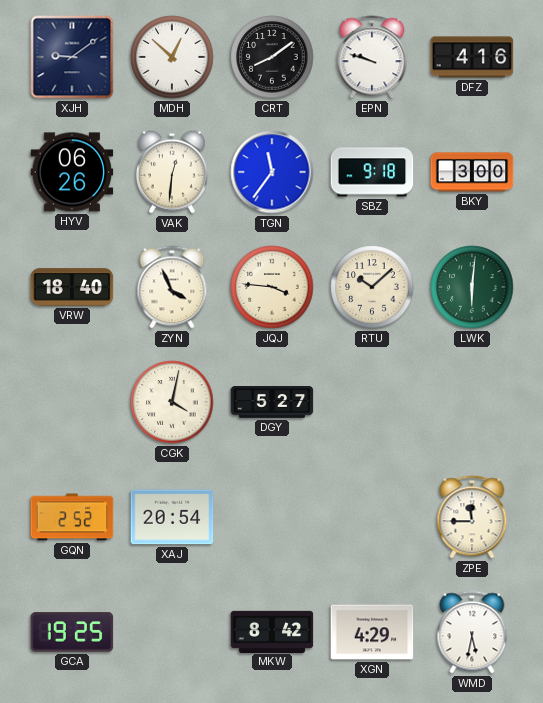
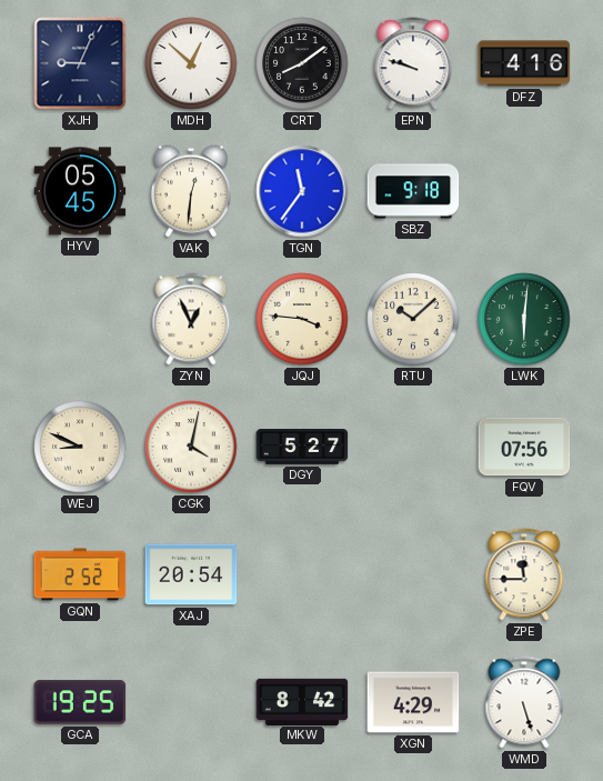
XJH: 9:09 -> 9:04 (80, 63)
HYV: 06:26 -> 05:45 (80, 191)
BKY: 3:00 -> none (472, 172)
VRW: 18:40 -> none (72, 287)
ZYN: 3:56 -> 12:56 (191, 319)
WEJ: none -> 8:49 (80, 447)
FQV: none -> 07:56 (524, 447)
WMD: 5:32 -> 5:27 (524, 702)
